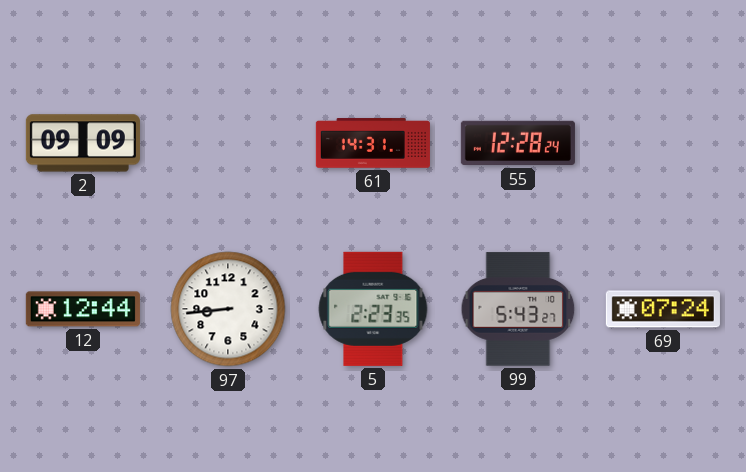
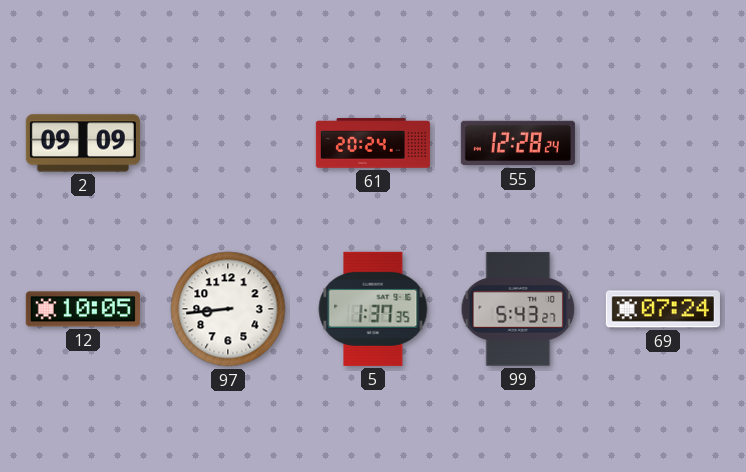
61: 14:31 -> 20:24 (373, 143)
12: 12:44 -> 10:05 (83, 309)
5: 2:23 -> 1:37 (373, 309)
